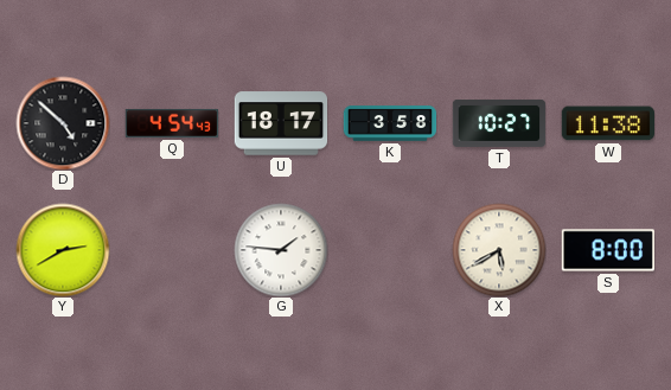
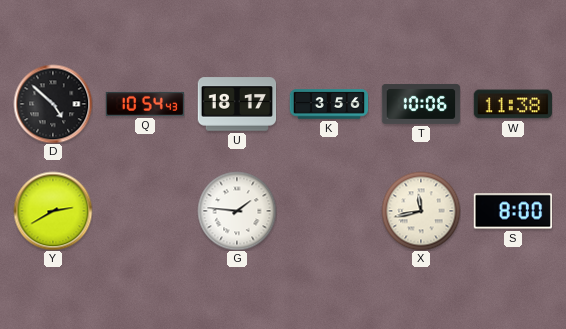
Q: 4:54 -> 10:54 (145, 104)
K: 3:58 -> 3:56 (329, 104)
T: 10:27 -> 10:06 (421, 104)
X: 5:40 -> 11:43 (421, 211)
